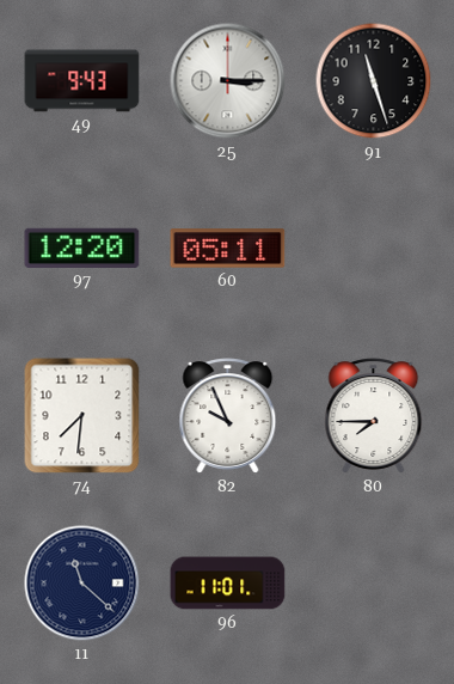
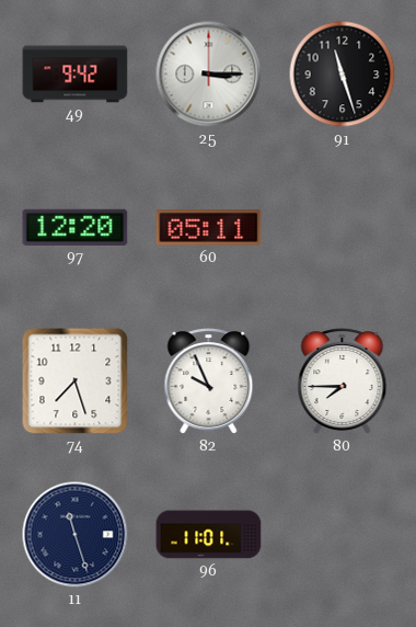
49: 9:43 -> 9:42 (76, 75)
74: 7:31 -> 7:27 (76, 381)
11: 11:22 -> 11:27 (76, 535)
